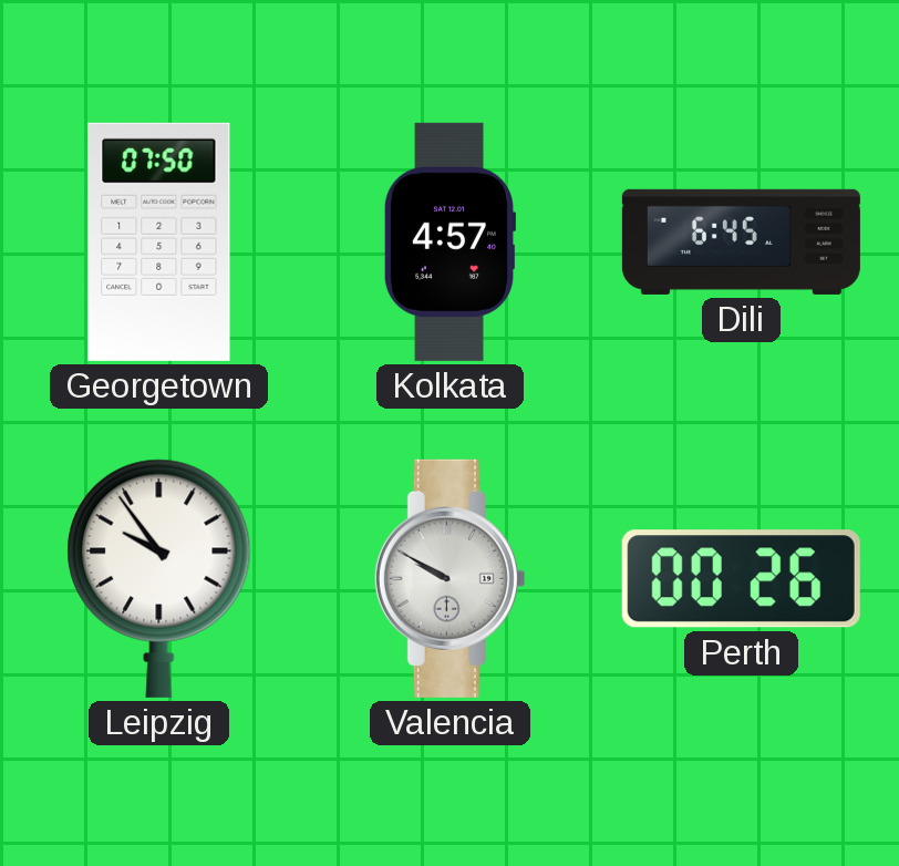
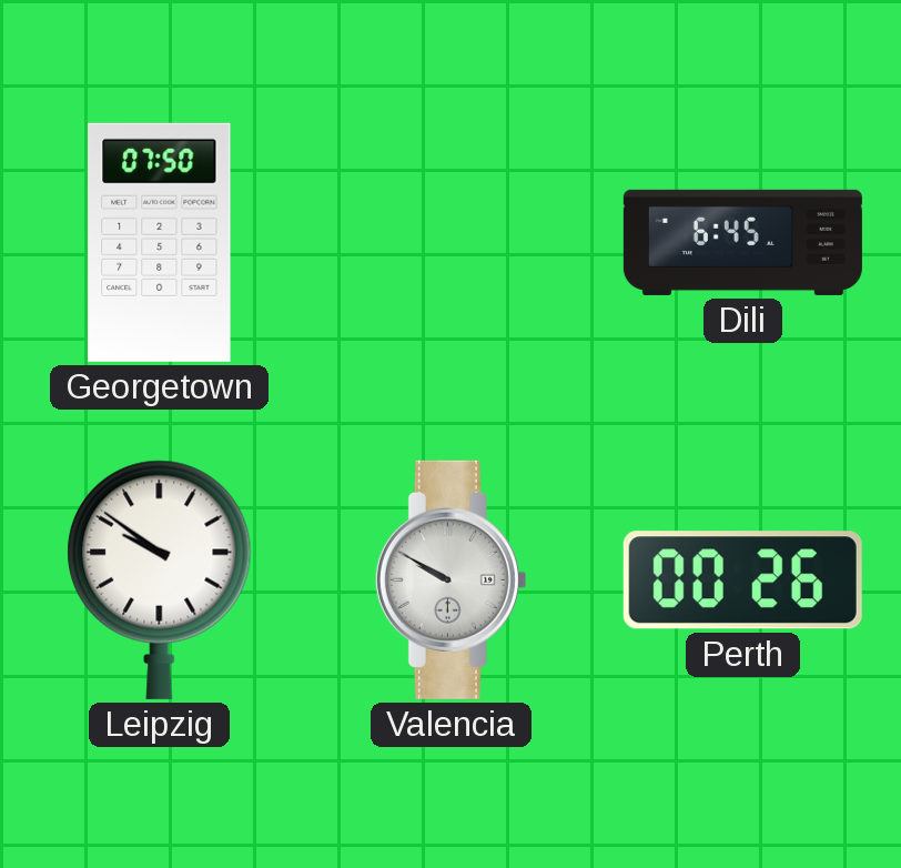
Kolkata: 4:57 -> none (448, 241)
Leipzig: 9:54 -> 9:51 (160, 579)
